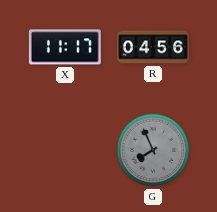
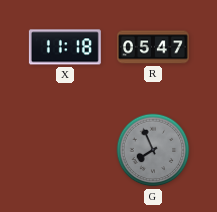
X: 11:17 -> 11:18 (65, 47)
R: 04:56 -> 05:47 (153, 47)
